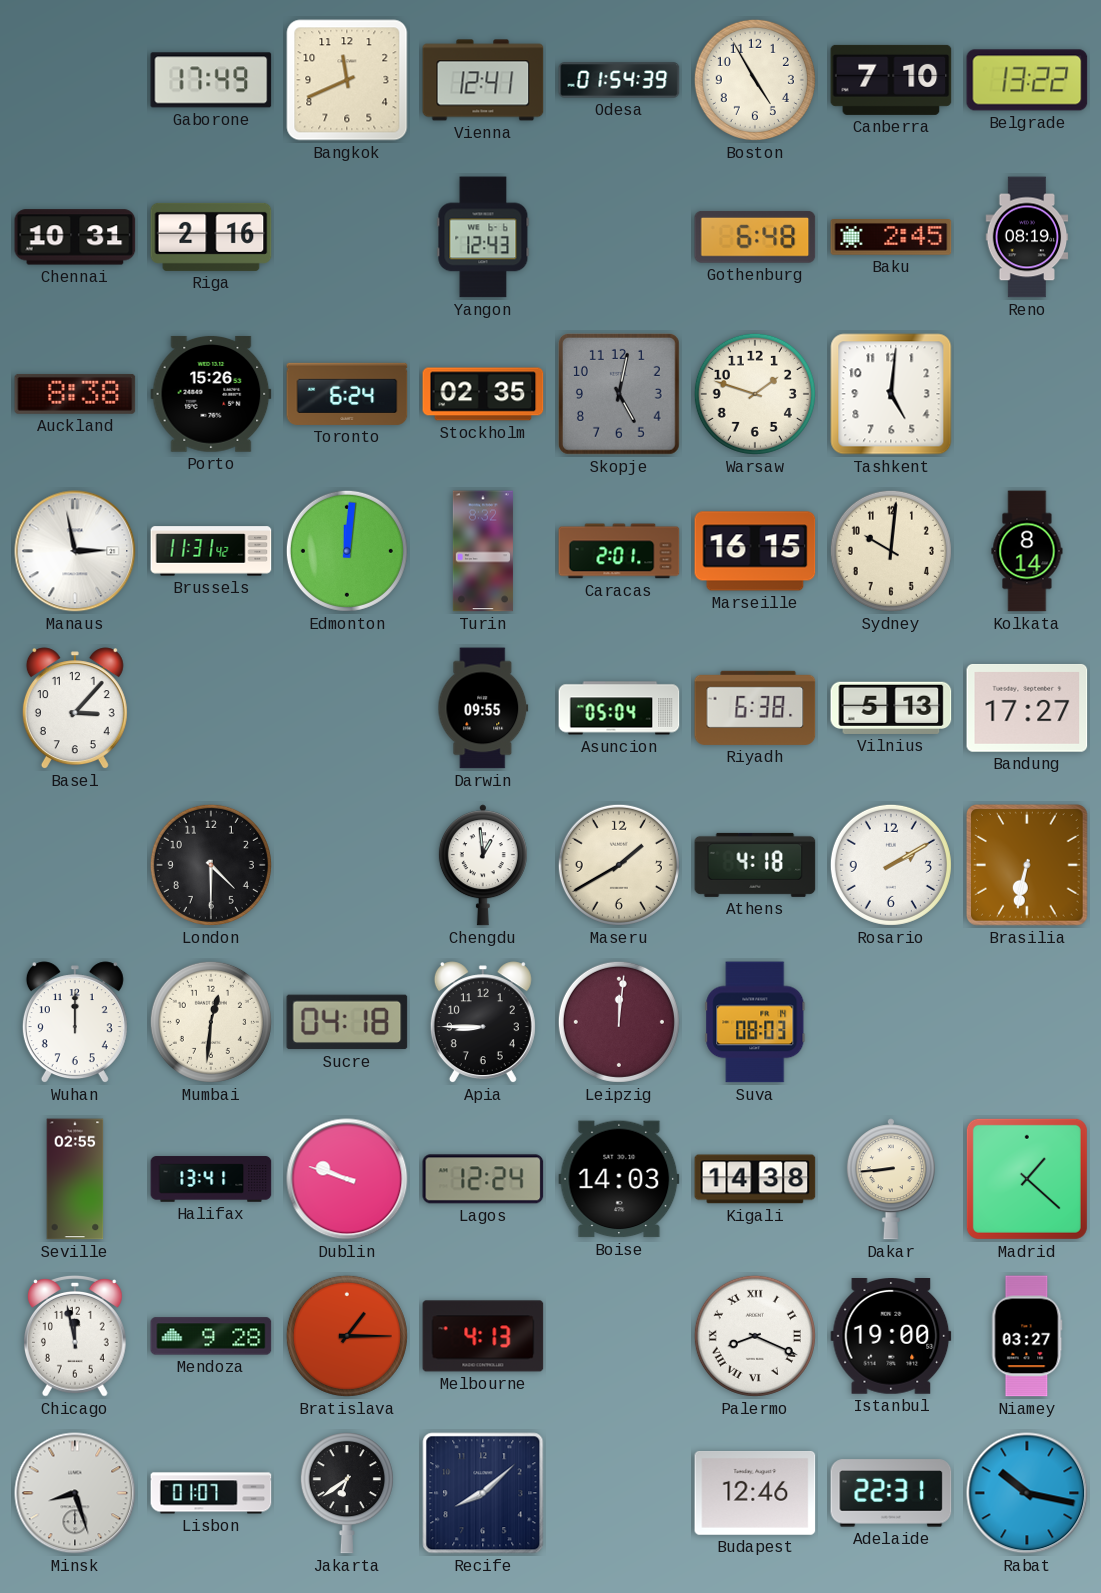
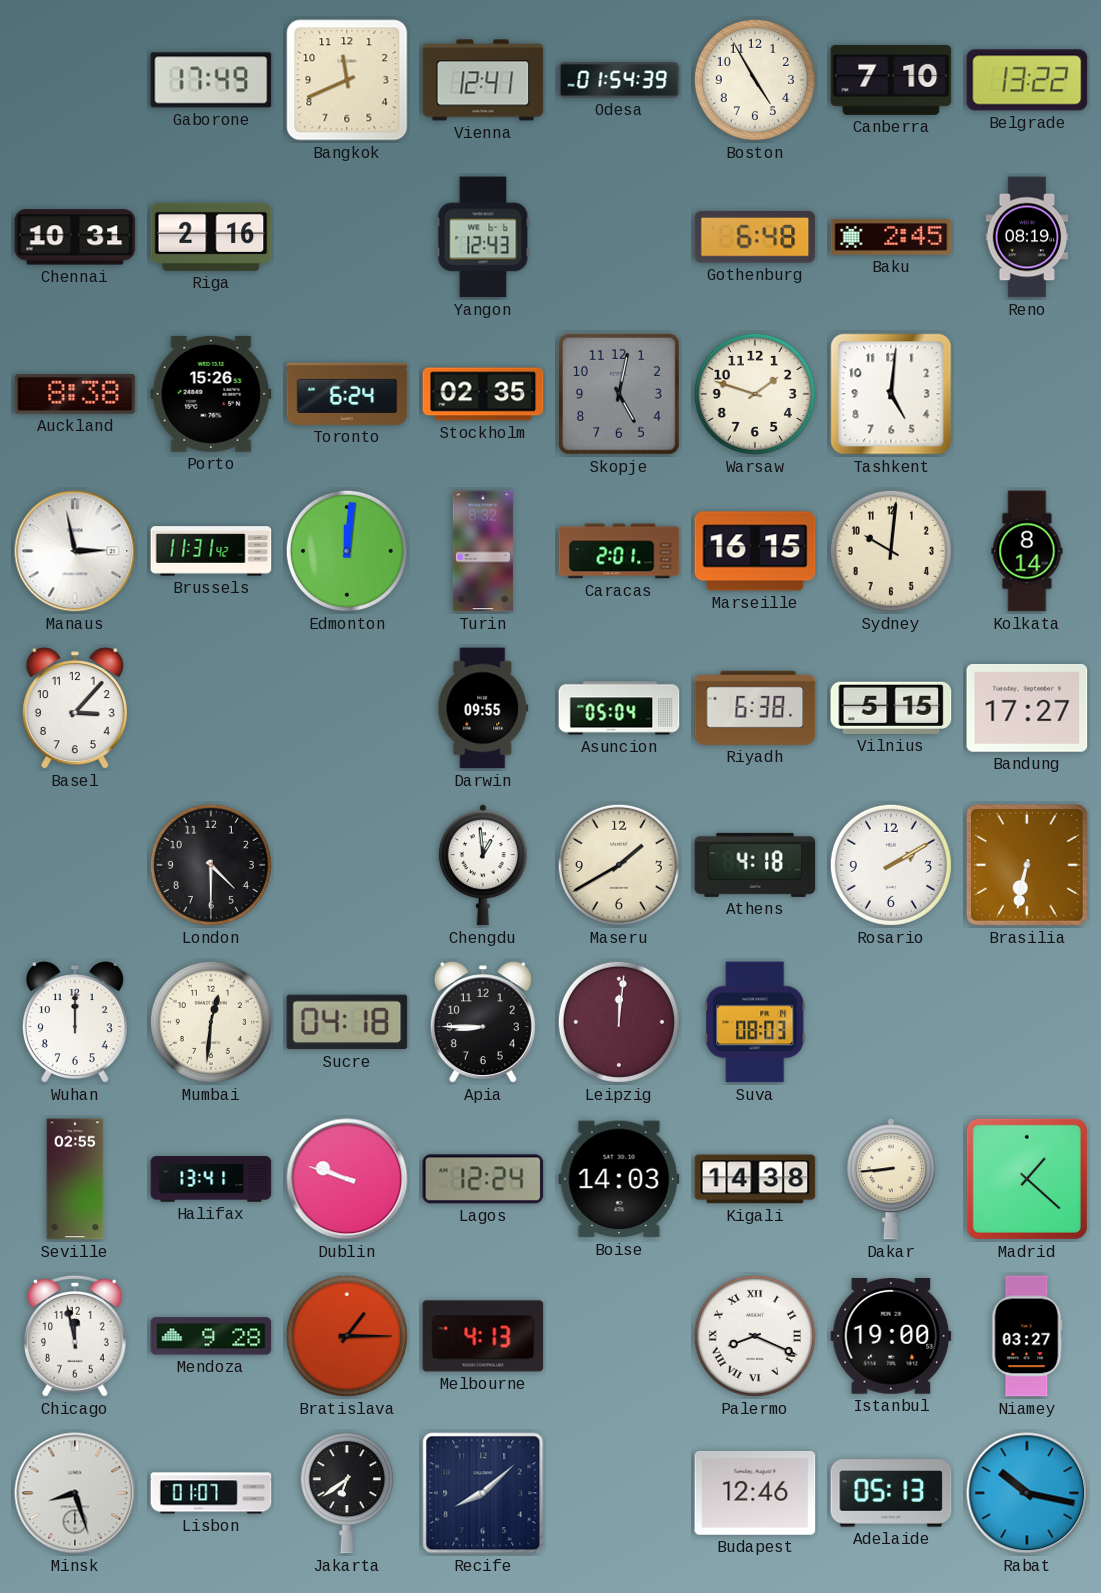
Vilnius: 5:13 -> 5:15 (891, 708)
Adelaide: 22:31 -> 05:13 (891, 1493)
